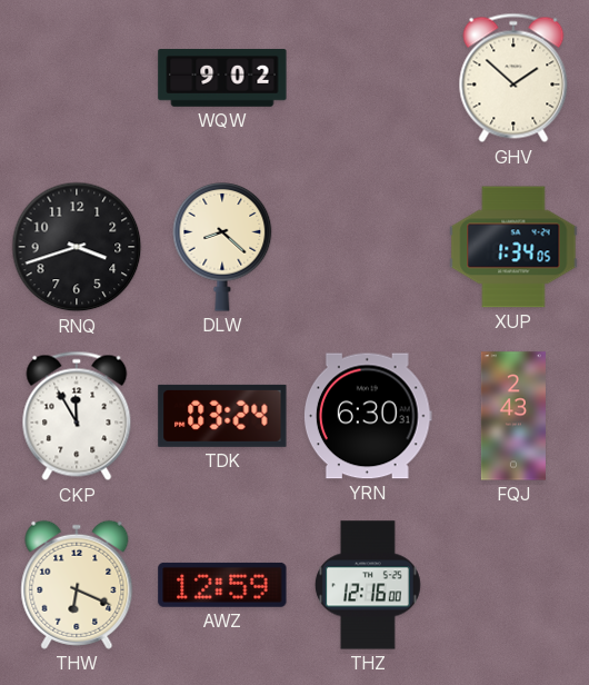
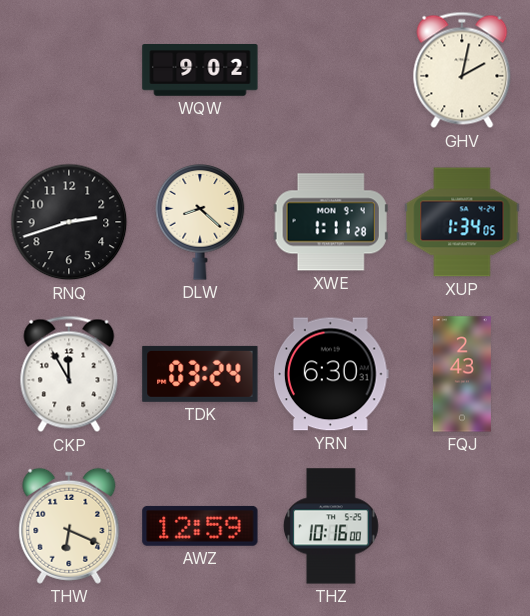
GHV: 1:52 -> 2:02 (462, 70)
RNQ: 3:42 -> 2:42 (69, 222)
XWE: none -> 1:11 (331, 222)
THZ: 12:16 -> 10:16 (332, 526)
